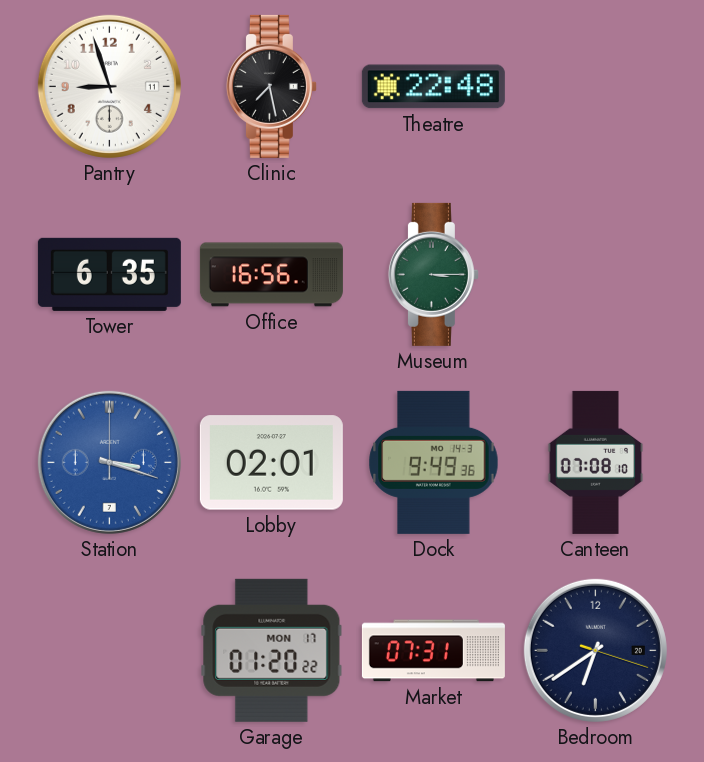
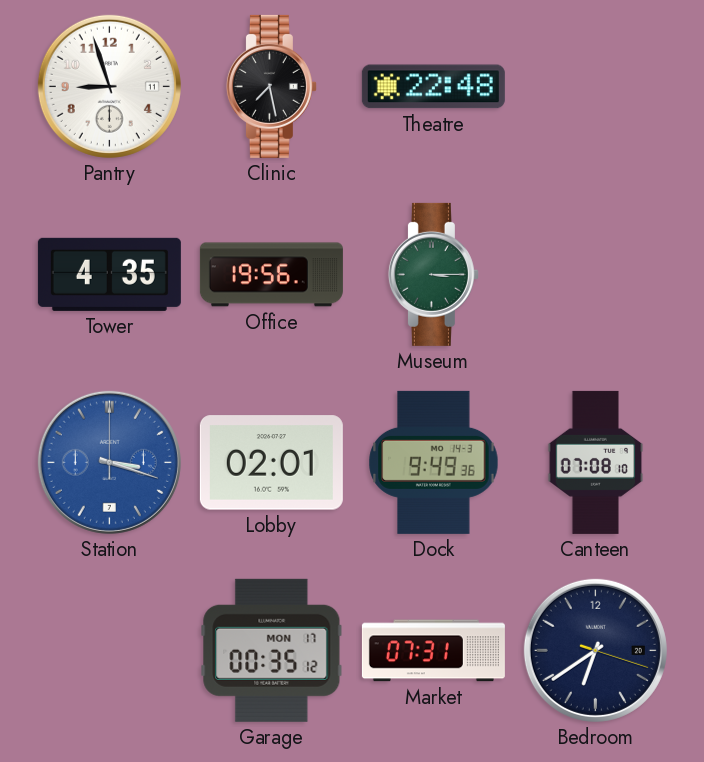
Tower: 6:35 -> 4:35 (109, 274)
Office: 16:56 -> 19:56 (271, 275)
Garage: 01:20 -> 00:35 (272, 650)
